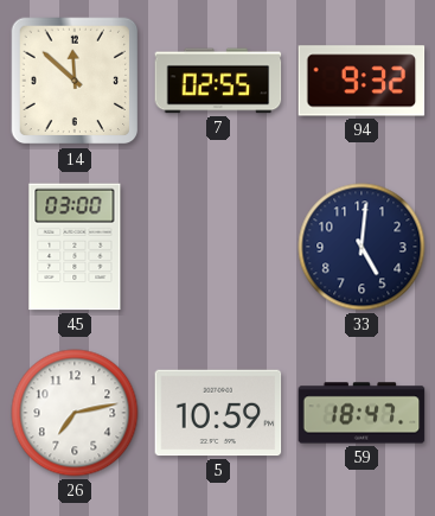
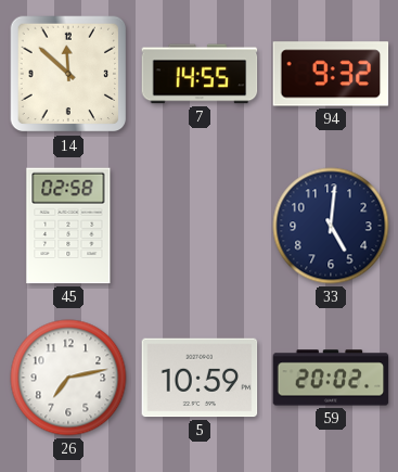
7: 02:55 -> 14:55 (200, 74)
45: 03:00 -> 02:58 (68, 226)
59: 18:47 -> 20:02 (331, 378)
